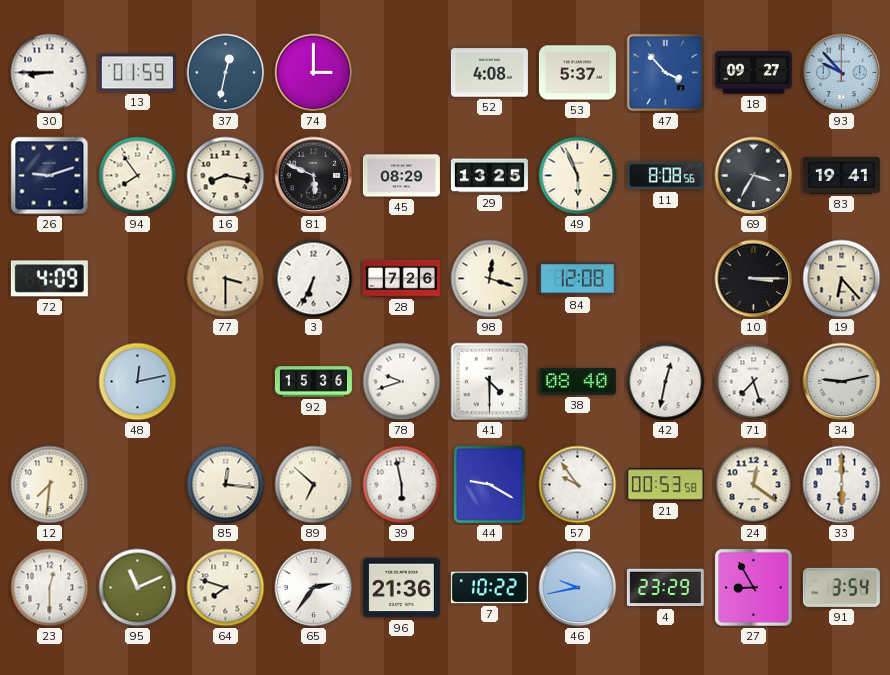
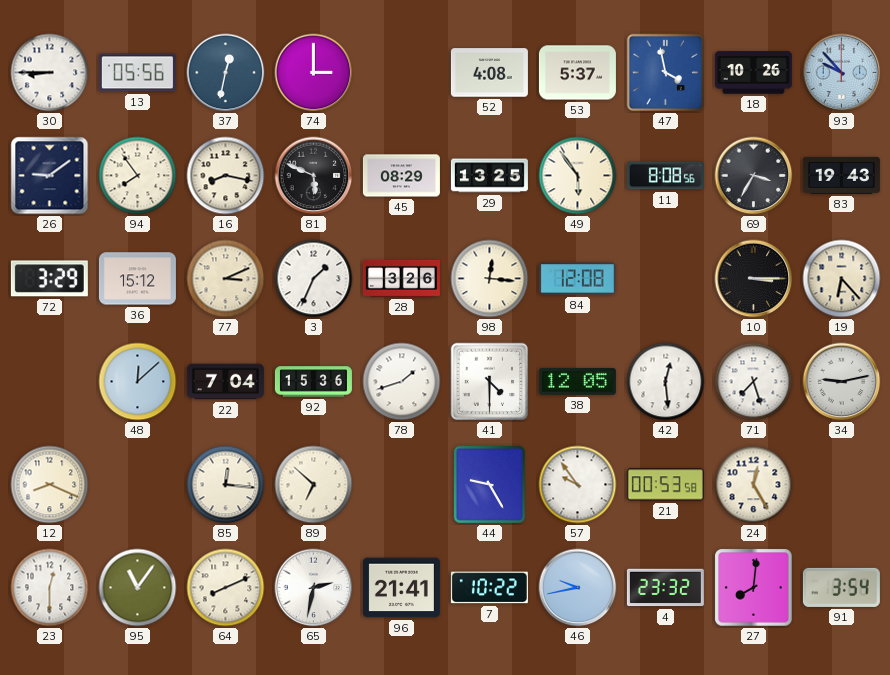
13: 01:59 -> 05:56 (137, 73)
47: 3:53 -> 3:58 (666, 73)
18: 09:27 -> 10:26 (753, 73)
26: 9:12 -> 9:09 (50, 176)
49: 5:56 -> 5:54 (578, 176)
83: 19:41 -> 19:43 (841, 175)
72: 4:09 -> 3:29 (49, 279)
36: none -> 15:12 (137, 279)
77: 3:30 -> 3:11 (226, 279)
3: 6:34 -> 1:34 (314, 279)
28: 7:26 -> 3:26 (401, 278)
98: 12:18 -> 12:16 (490, 279)
48: 12:13 -> 12:08 (138, 382)
22: none -> 7:04 (225, 382)
78: 9:42 -> 1:42 (402, 382)
38: 08:40 -> 12:05 (577, 381)
42: 12:32 -> 12:29 (666, 382)
12: 7:31 -> 8:19 (50, 485)
39: 5:58 -> none (402, 485)
44: 9:20 -> 9:25 (489, 484)
24: 12:21 -> 12:25 (754, 485)
33: 6:00 -> none (842, 485)
95: 11:11 -> 11:06 (138, 588)
64: 7:48 -> 8:11 (226, 588)
65: 2:36 -> 2:32 (314, 588)
96: 21:36 -> 21:41 (401, 588)
4: 23:29 -> 23:32 (665, 588)
27: 8:55 -> 8:01 (754, 588)
